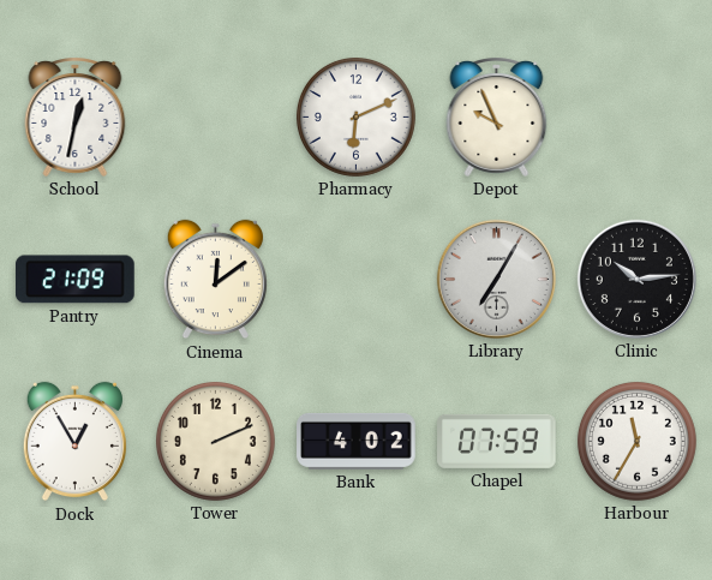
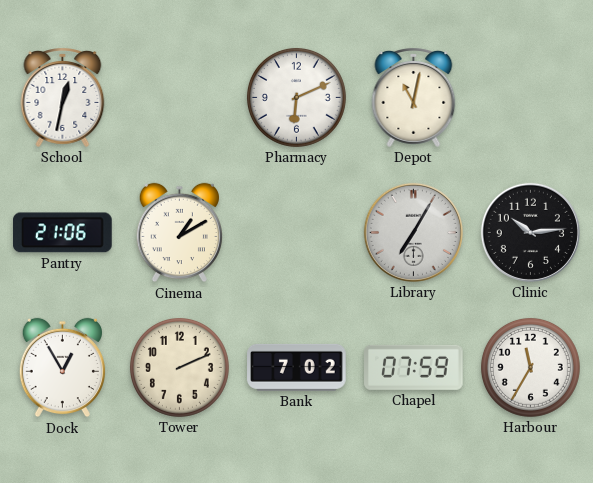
Depot: 9:56 -> 11:02 (414, 97)
Pantry: 21:09 -> 21:06 (63, 233)
Cinema: 12:09 -> 1:10 (179, 233)
Bank: 4:02 -> 7:02 (297, 367)
